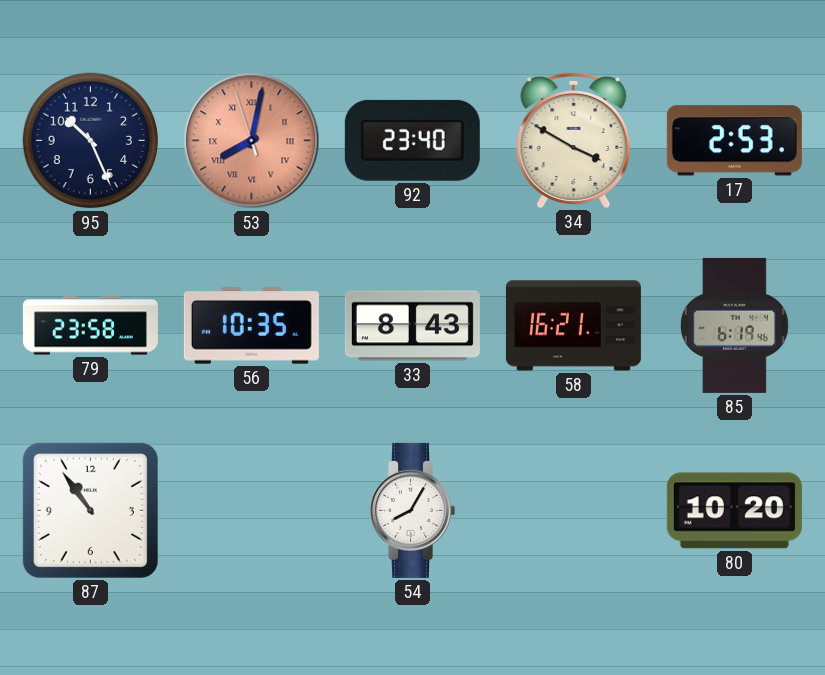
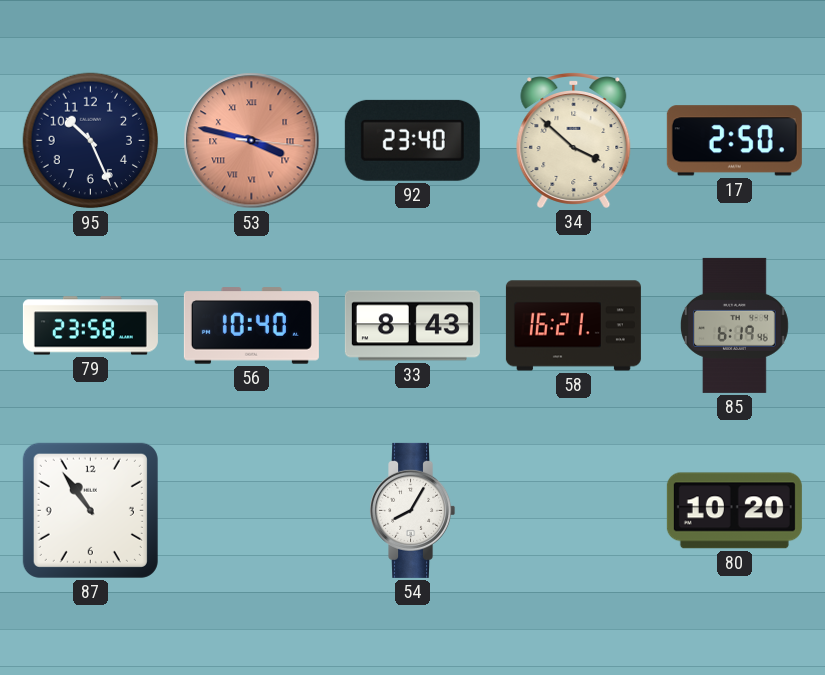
53: 8:01 -> 3:47 (252, 141)
34: 3:50 -> 3:52 (574, 141)
17: 2:53 -> 2:50 (734, 141)
56: 10:35 -> 10:40 (251, 326)
